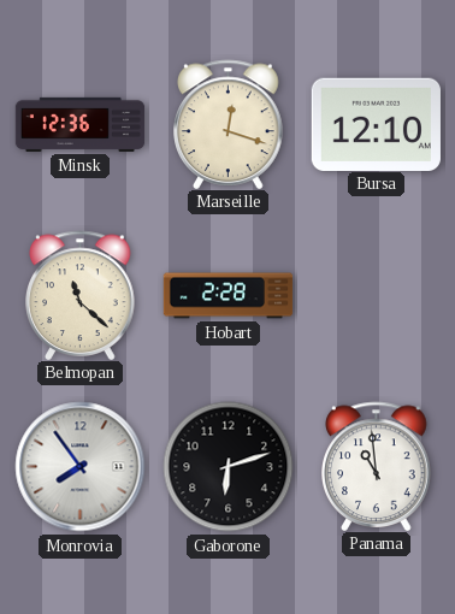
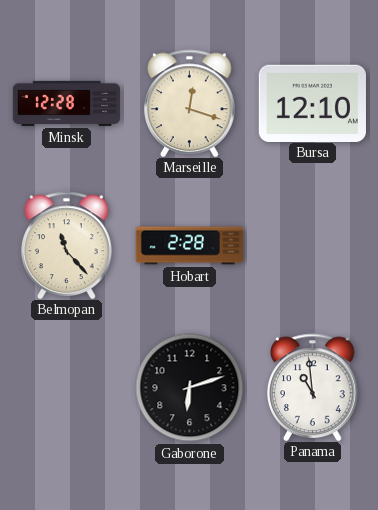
Minsk: 12:36 -> 12:28 (67, 103)
Belmopan: 11:22 -> 11:23 (67, 245)
Monrovia: 7:54 -> none (81, 467)
